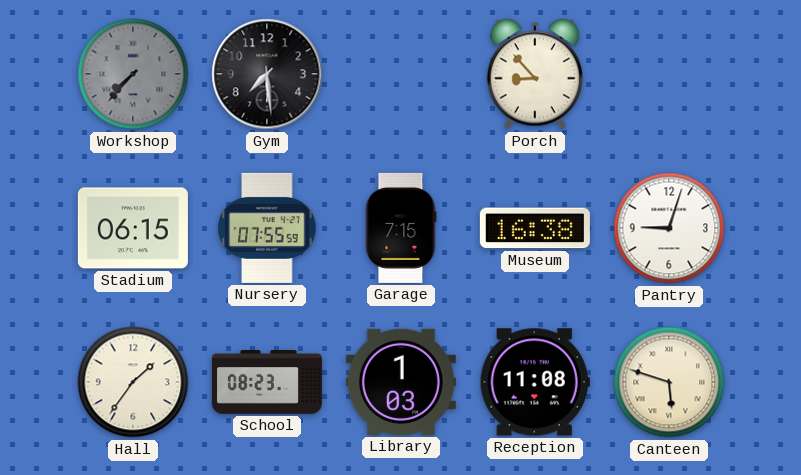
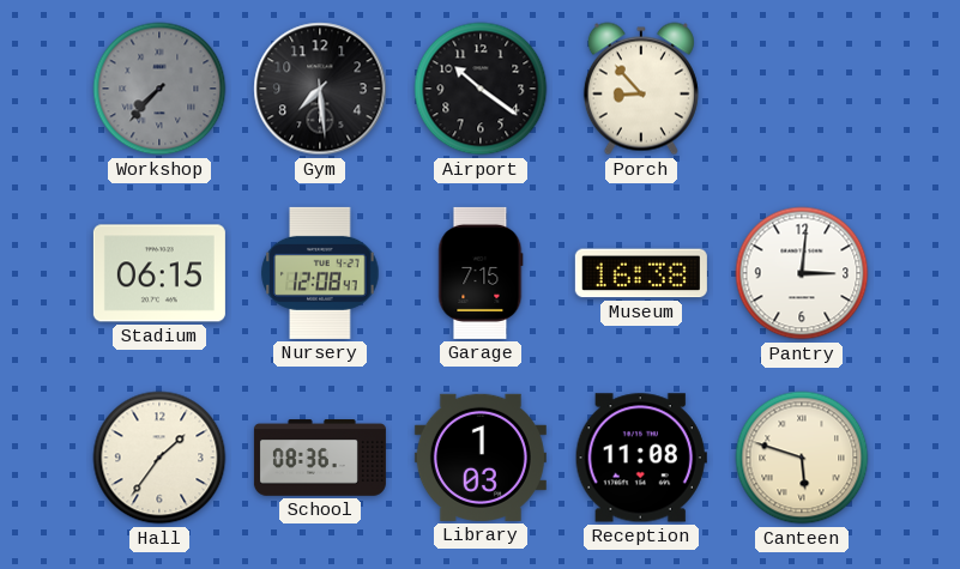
Airport: none -> 10:21 (481, 89)
Nursery: 07:55 -> 12:08 (320, 273)
Pantry: 9:03 -> 3:01 (802, 273)
School: 08:23 -> 08:36 (320, 458)
